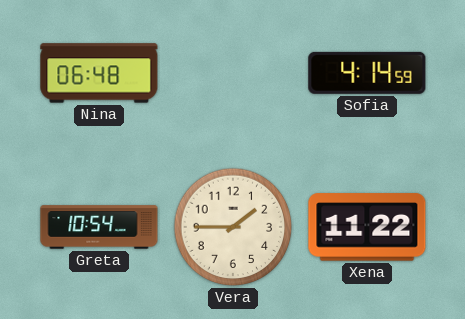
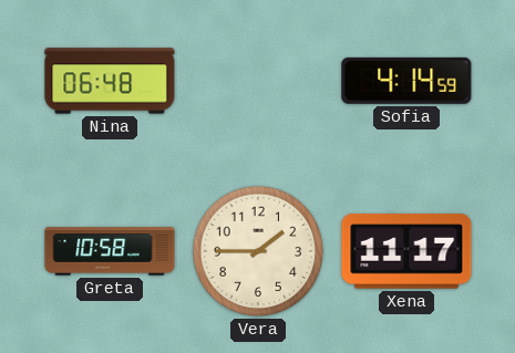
Greta: 10:54 -> 10:58 (110, 251)
Xena: 11:22 -> 11:17 (406, 251)
